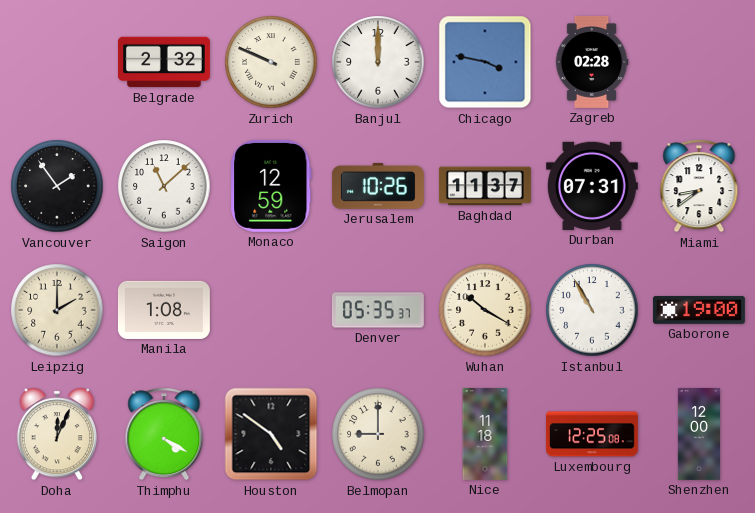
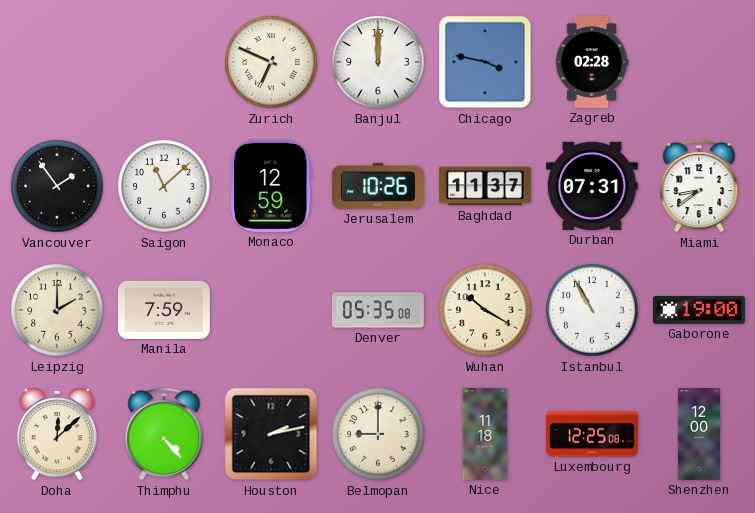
Belgrade: 2:32 -> none (164, 62)
Zurich: 9:49 -> 6:49 (271, 62)
Manila: 1:08 -> 7:59 (164, 310)
Denver: 05:35:37 -> 05:35:08 (378, 310)
Doha: 12:04 -> 12:08 (56, 434)
Thimphu: 4:20 -> 4:23 (164, 434)
Houston: 4:51 -> 2:13 (271, 434)
